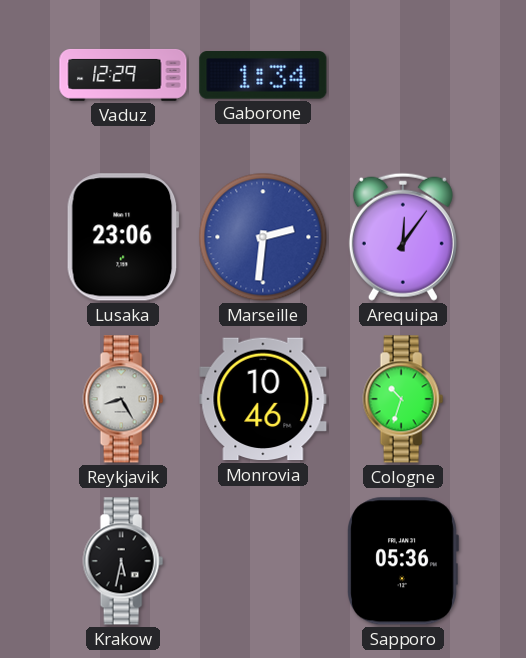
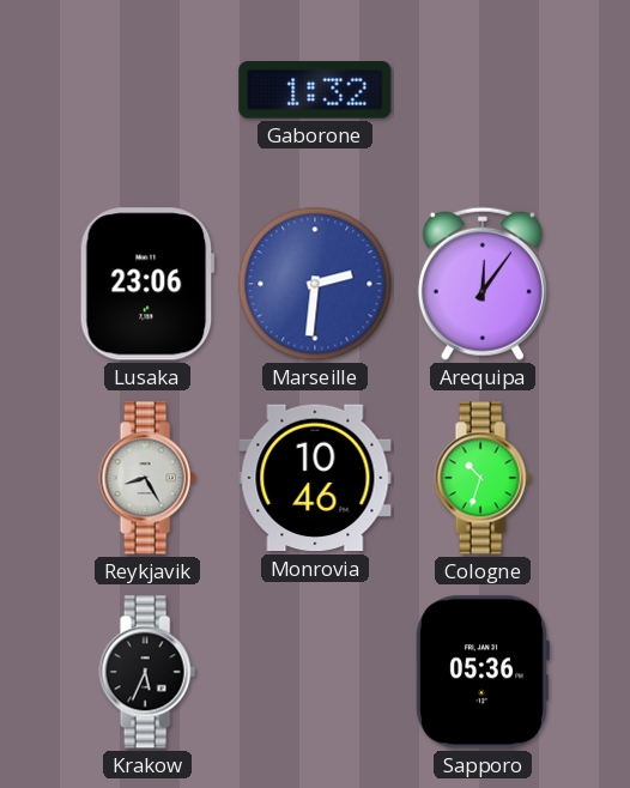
Vaduz: 12:29 -> none (123, 75)
Gaborone: 1:34 -> 1:32 (315, 91)
Krakow: 5:32 -> 5:34 (147, 672)
